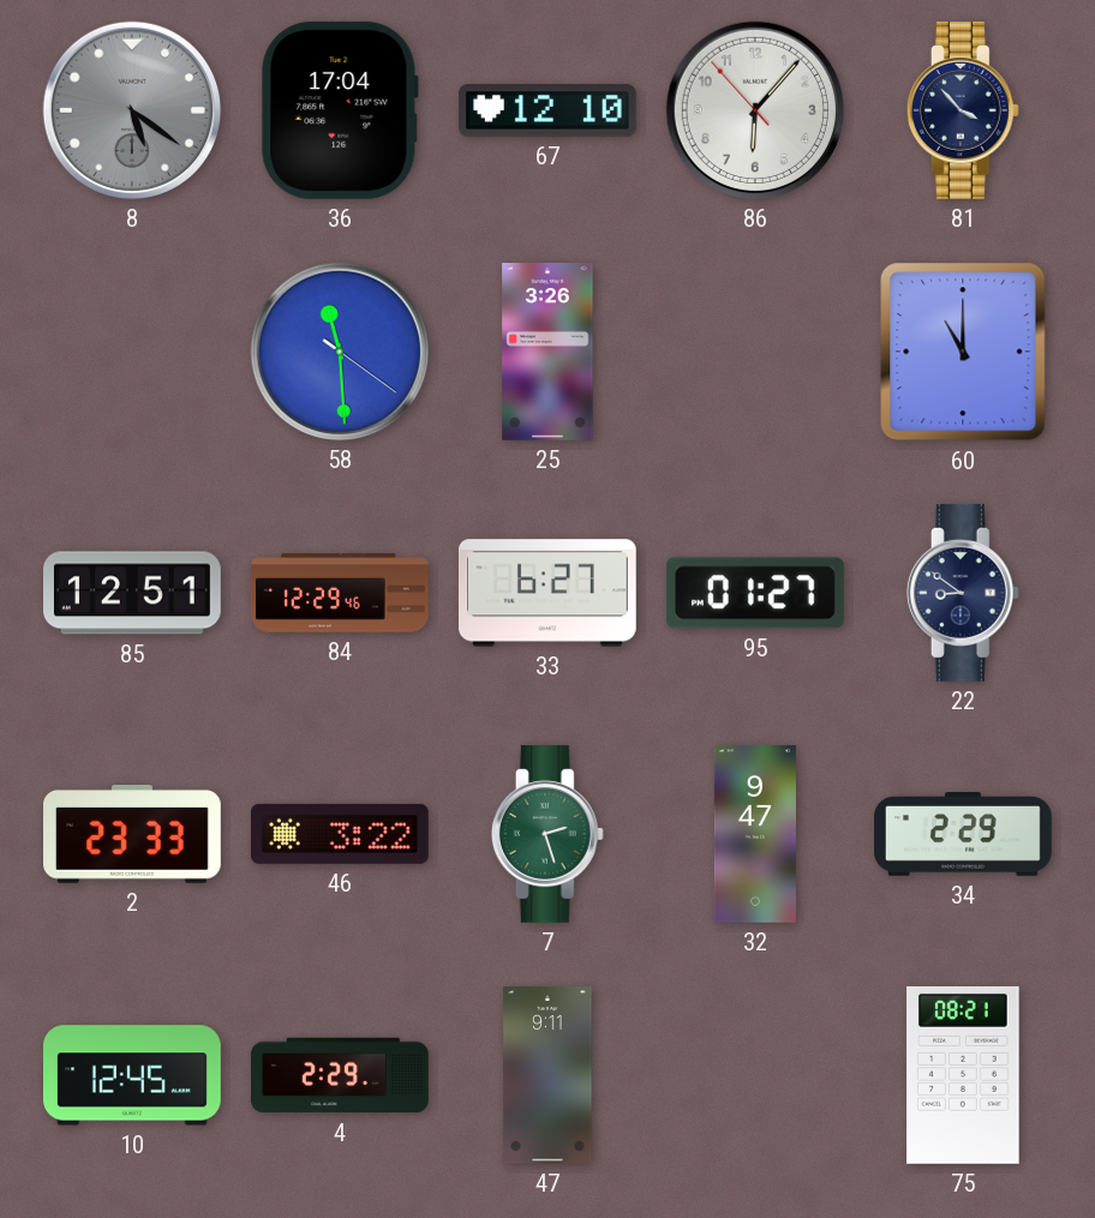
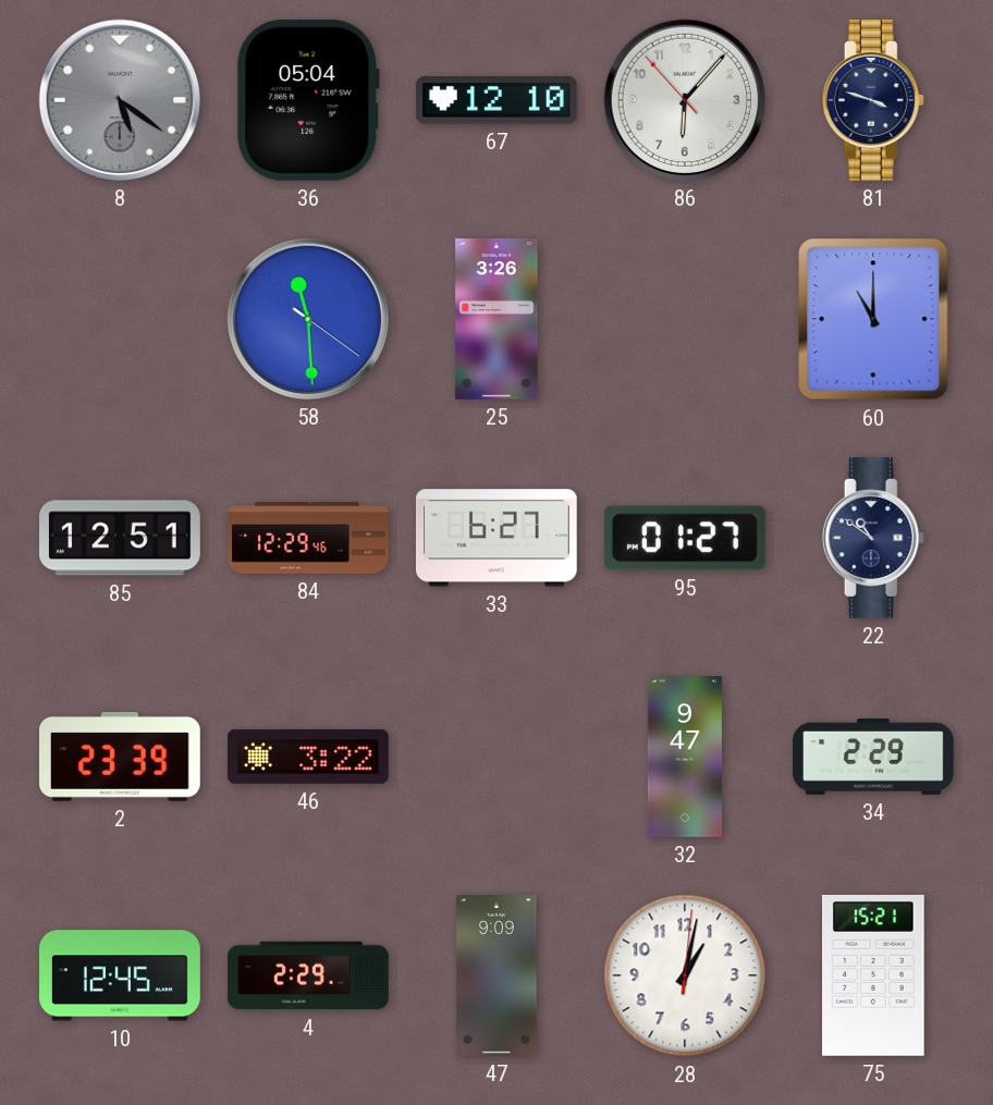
36: 17:04 -> 05:04 (308, 100)
81: 3:53 -> 3:48 (873, 100)
22: 8:51 -> 10:51 (873, 538)
2: 23:33 -> 23:39 (121, 758)
7: 2:27 -> none (547, 834)
47: 9:11 -> 9:09 (497, 977)
28: none -> 1:02 (685, 975)
75: 08:21 -> 15:21 (873, 975)
